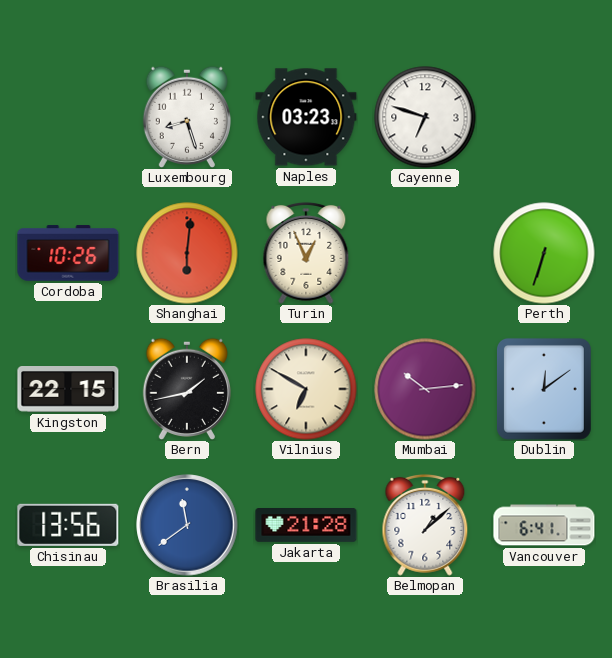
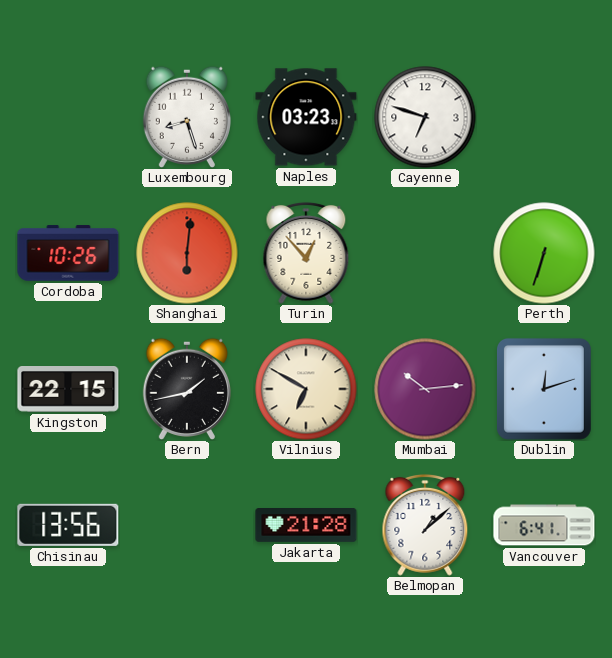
Turin: 12:56 -> 12:53 (306, 253)
Dublin: 12:09 -> 12:12 (544, 389)
Brasilia: 11:39 -> none (187, 525)
